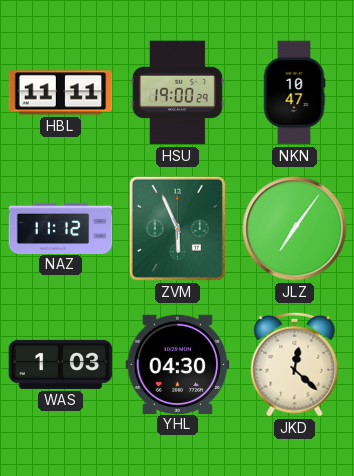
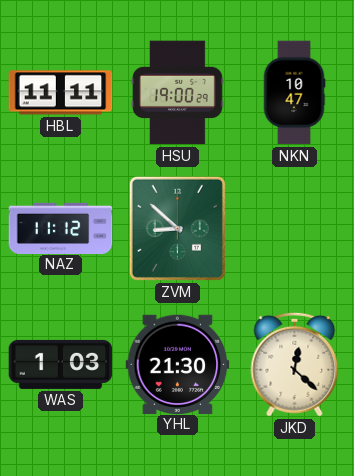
ZVM: 5:56 -> 8:52 (177, 228)
JLZ: 7:06 -> none (295, 229)
YHL: 04:30 -> 21:30 (178, 364)
